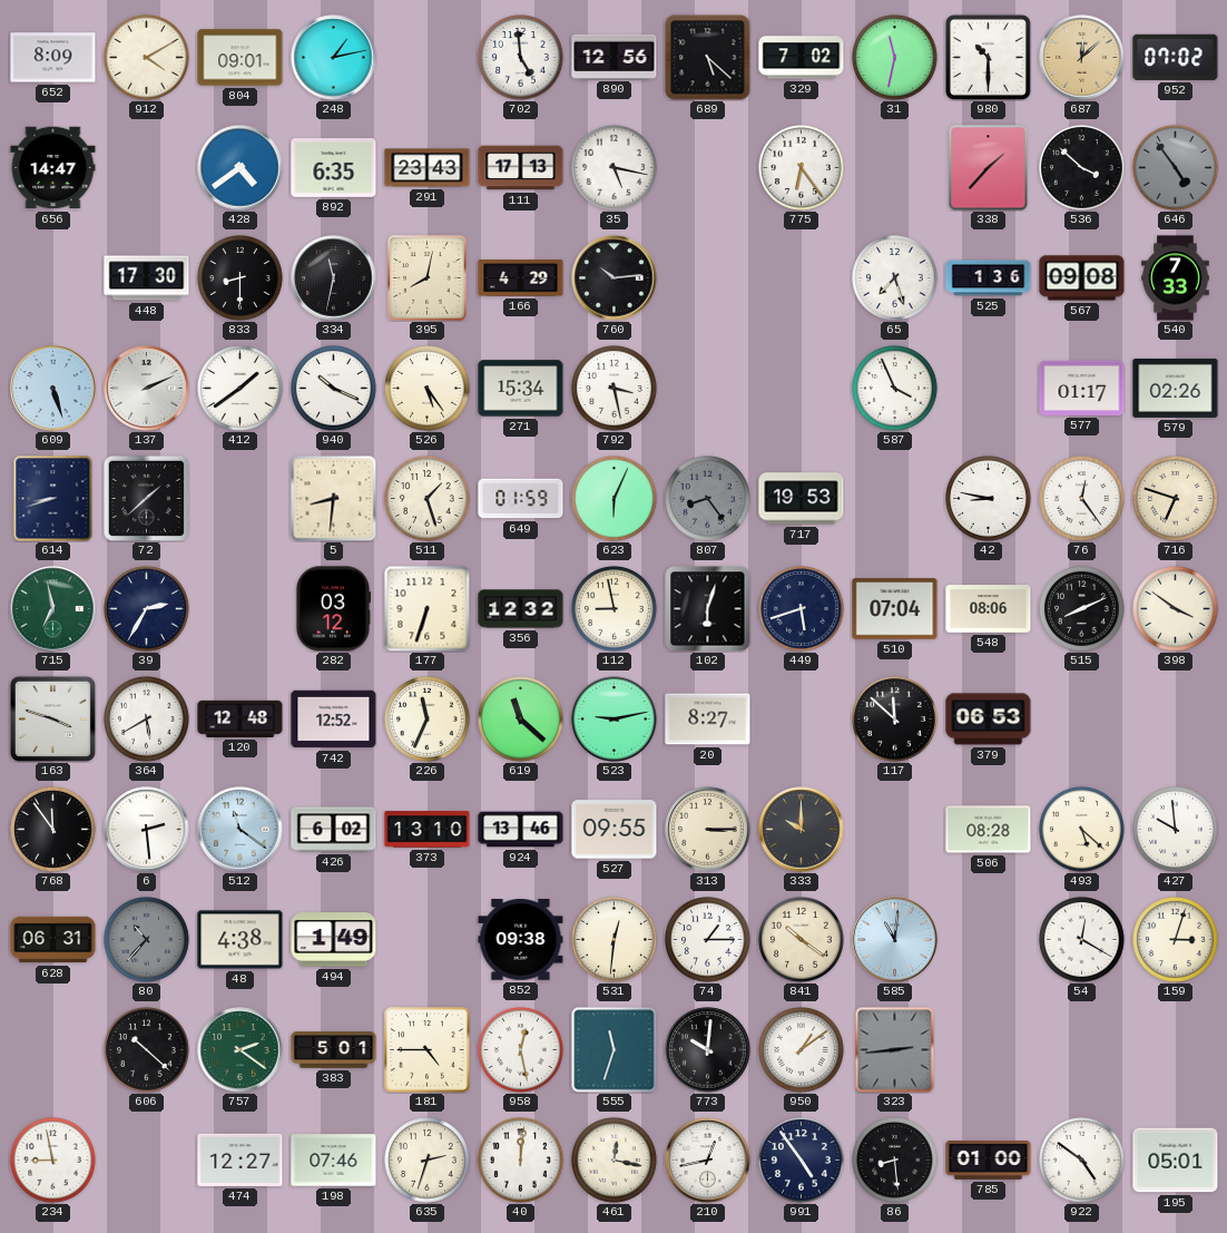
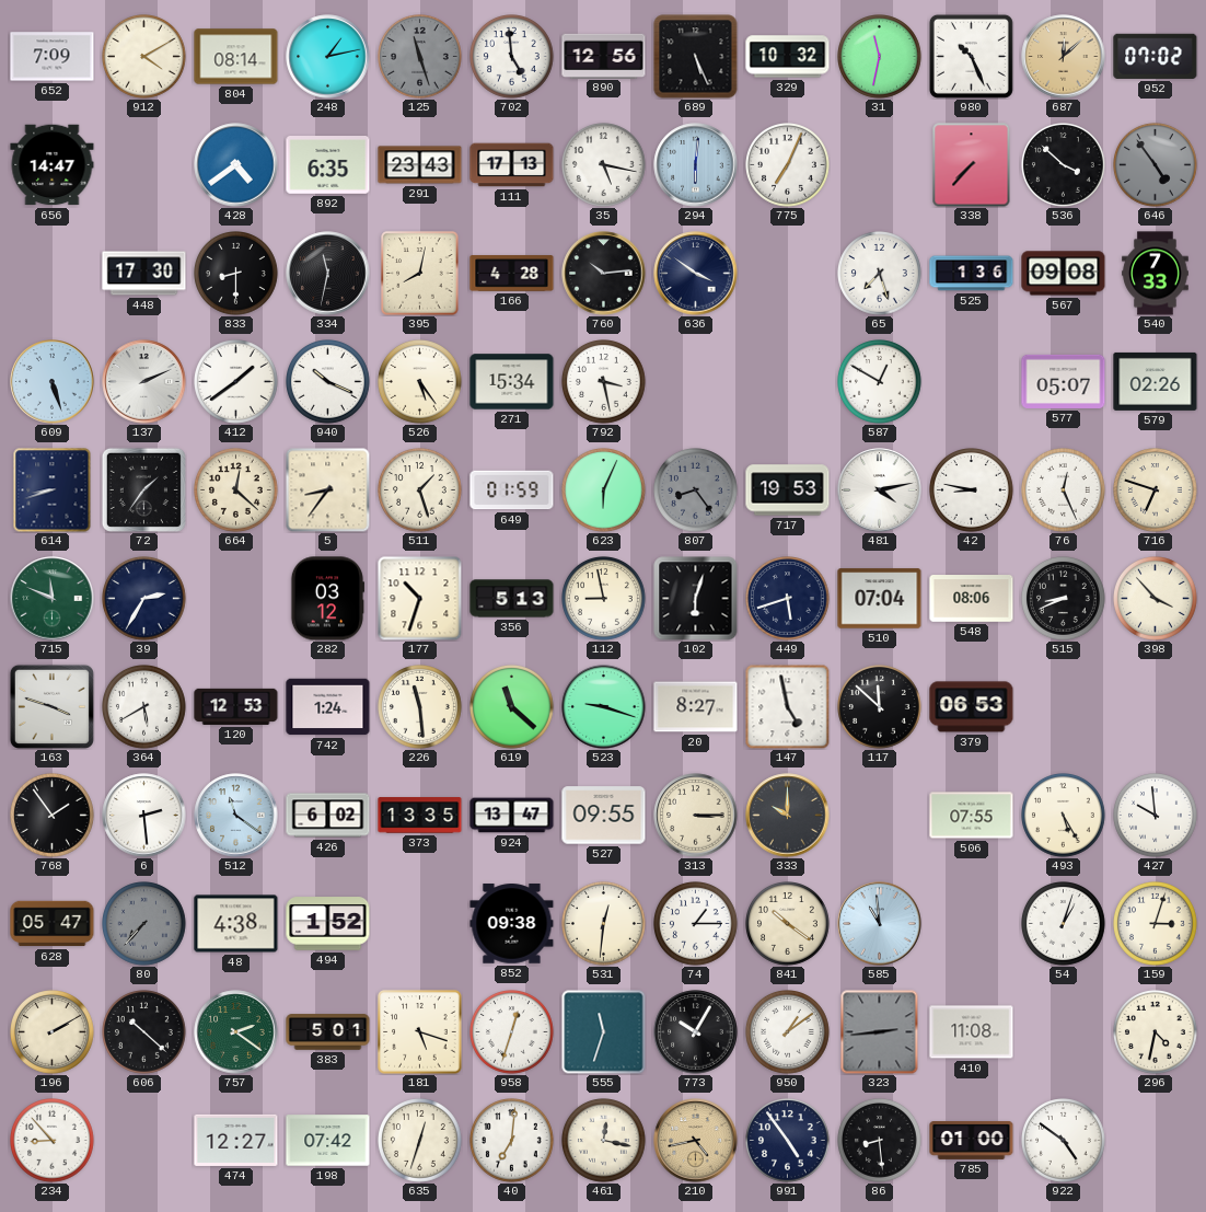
652: 8:09 -> 7:09 (53, 57)
804: 09:01 -> 08:14 (236, 57)
125: none -> 11:27 (420, 57)
689: 5:22 -> 5:26 (696, 57)
329: 7:02 -> 10:32 (788, 57)
980: 10:30 -> 10:26 (971, 56)
294: none -> 6:01 (696, 165)
775: 6:24 -> 7:04 (788, 165)
338: 1:37 -> 7:37 (972, 165)
166: 4:29 -> 4:28 (512, 274)
636: none -> 3:51 (696, 274)
587: 3:56 -> 12:50 (880, 382)
577: 01:17 -> 05:07 (1064, 381)
72: 1:38 -> 1:36 (143, 489)
664: none -> 12:22 (236, 490)
5: 8:31 -> 8:36 (327, 489)
481: none -> 4:13 (880, 490)
76: 12:24 -> 12:26 (1064, 490)
715: 6:58 -> 11:49 (53, 599)
177: 6:33 -> 10:33 (419, 598)
356: 12:32 -> 5:13 (512, 599)
515: 8:11 -> 8:41 (1064, 599)
398: 3:51 -> 3:53 (1156, 599)
120: 12:48 -> 12:53 (236, 706)
742: 12:52 -> 1:24 (328, 707)
226: 11:34 -> 11:29 (420, 707)
523: 9:13 -> 9:18 (604, 707)
147: none -> 4:58 (787, 707)
768: 11:54 -> 1:54 (53, 816)
373: 13:10 -> 13:35 (420, 816)
924: 13:46 -> 13:47 (512, 816)
506: 08:28 -> 07:55 (972, 816)
493: 5:22 -> 5:25 (1064, 816)
628: 06:31 -> 05:47 (53, 924)
80: 10:37 -> 7:37 (144, 924)
494: 1:49 -> 1:52 (328, 924)
585: 11:01 -> 10:59 (880, 924)
54: 12:20 -> 1:03 (1064, 924)
196: none -> 2:10 (53, 1032)
181: 4:45 -> 5:18 (420, 1032)
958: 12:28 -> 12:33 (512, 1032)
773: 10:01 -> 10:05 (696, 1032)
410: none -> 11:08 (972, 1032)
296: none -> 4:32 (1156, 1032)
234: 8:58 -> 8:53 (53, 1141)
198: 07:46 -> 07:42 (328, 1141)
635: 2:33 -> 12:33 (420, 1141)
40: 12:01 -> 7:01 (512, 1141)
210: 12:43 -> 4:43 (696, 1141)
210 dial: white -> champagne (696, 1141)
195: 05:01 -> none (1176, 1161)
